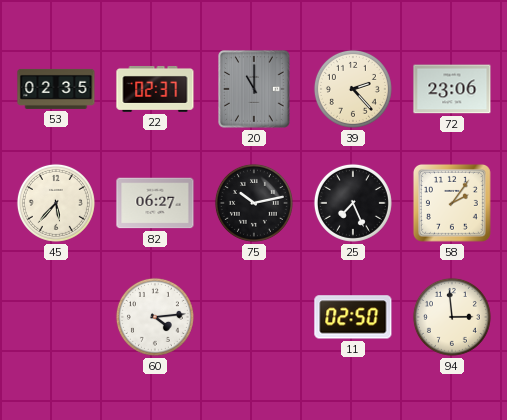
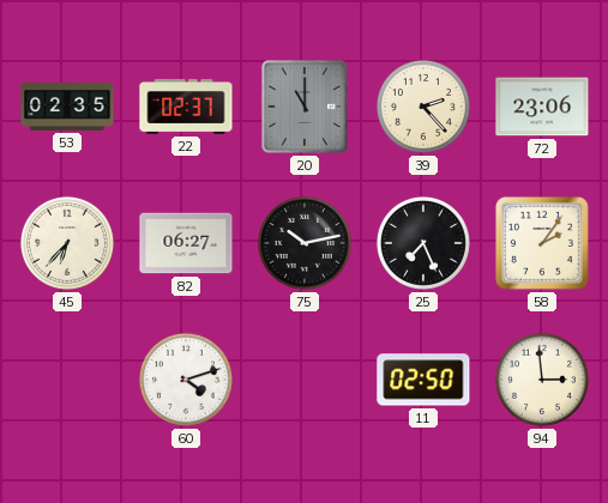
45: 5:37 -> 6:37 (67, 243)
60: 4:14 -> 4:12 (186, 380)
